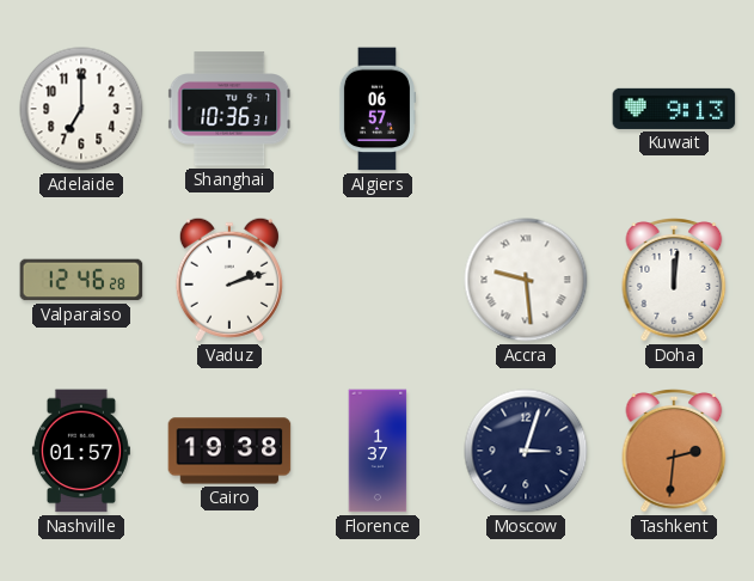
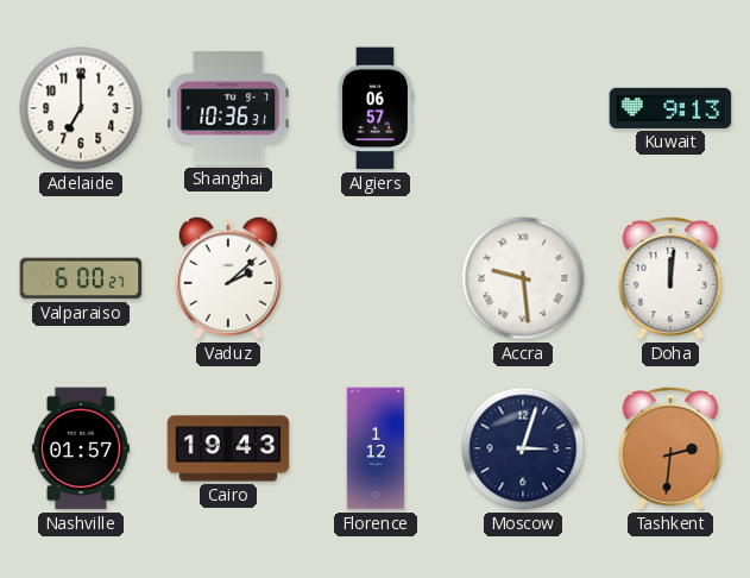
Valparaiso: 12:46 -> 6:00 (81, 278)
Vaduz: 2:12 -> 2:08 (228, 278)
Cairo: 19:38 -> 19:43 (228, 448)
Florence: 1:37 -> 1:12 (376, 448)
